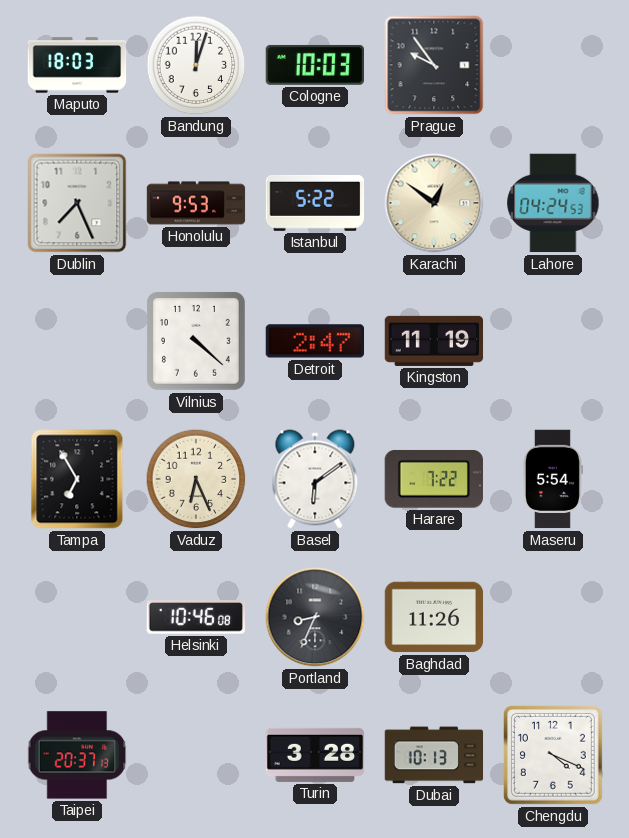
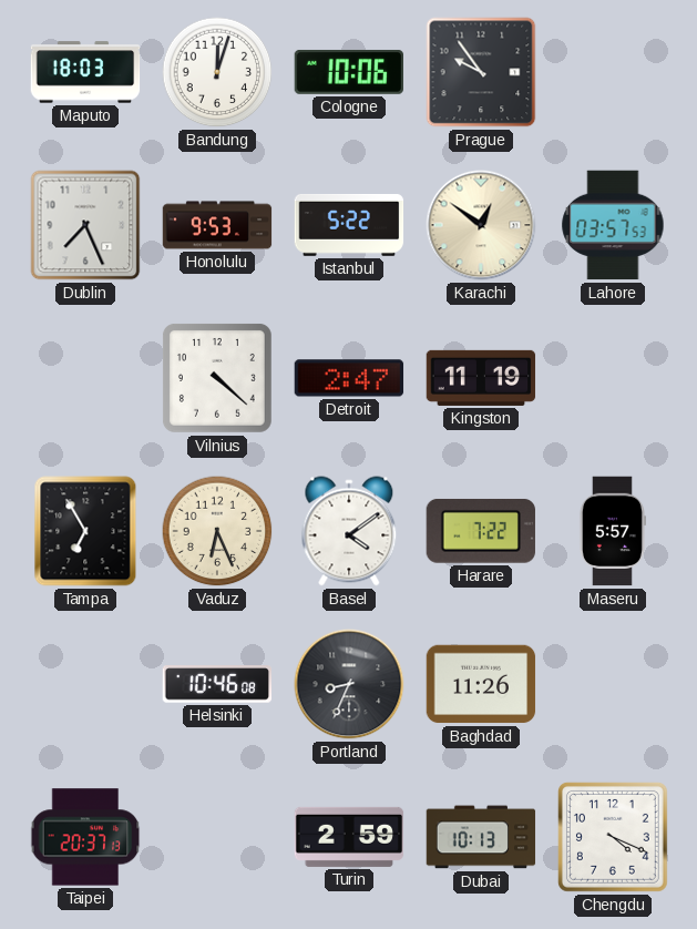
Cologne: 10:03 -> 10:06 (349, 72)
Lahore: 04:24 -> 03:57 (613, 225)
Basel: 6:09 -> 4:09 (349, 531)
Maseru: 5:54 -> 5:57 (612, 531)
Turin: 3:28 -> 2:59 (349, 837)
